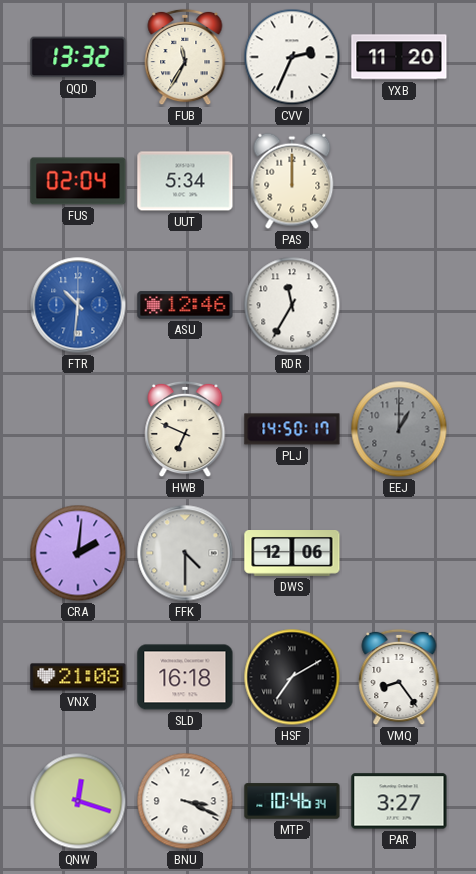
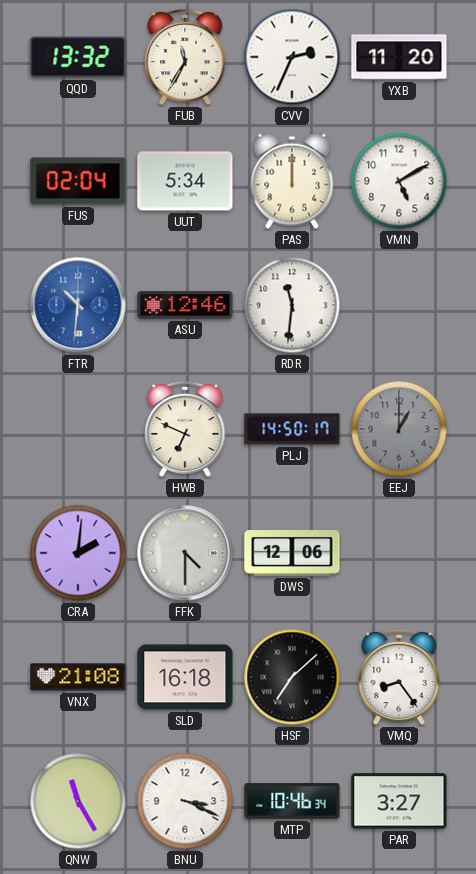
VMN: none -> 5:10 (399, 181)
RDR: 11:35 -> 11:31 (292, 305)
HSF: 7:10 -> 7:08 (292, 677)
QNW: 12:18 -> 11:25 (78, 801)
